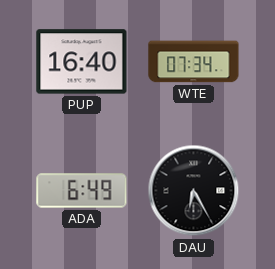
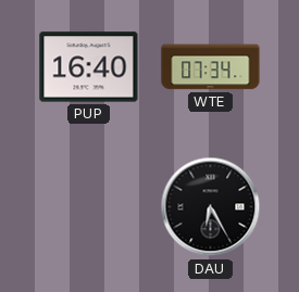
ADA: 6:49 -> none (82, 191)
